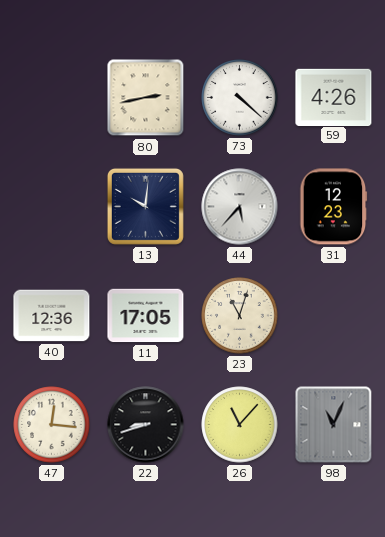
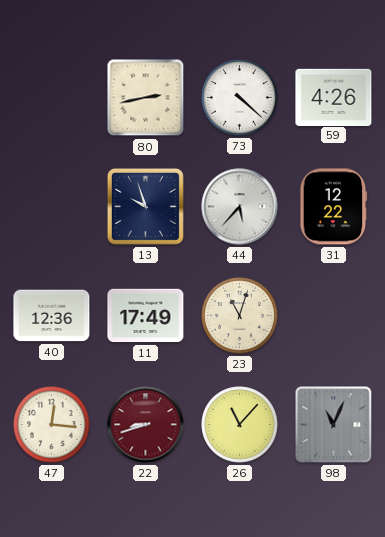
13: 10:01 -> 9:57 (145, 206)
31: 12:23 -> 12:22 (334, 207)
11: 17:05 -> 17:49 (146, 316)
22 dial: black -> burgundy (146, 425)
